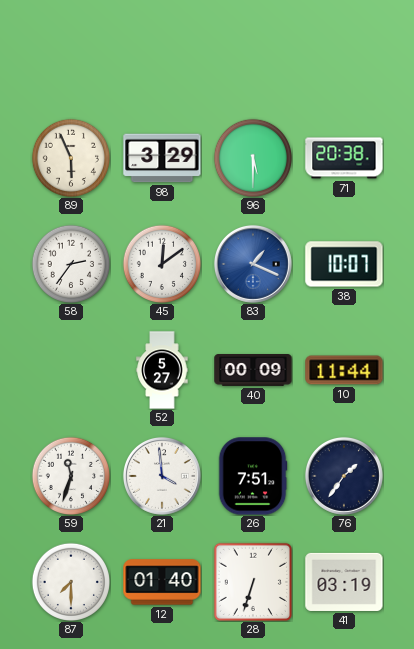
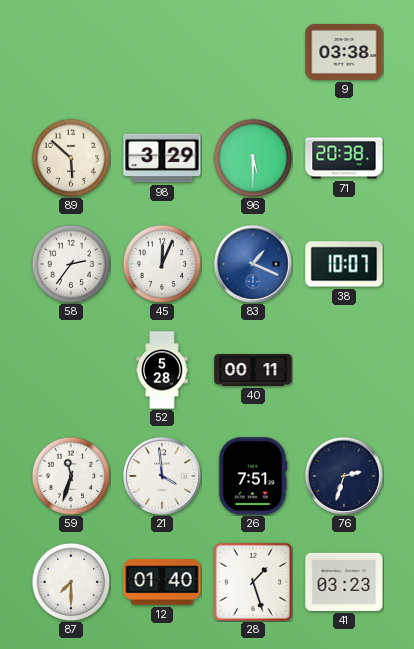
9: none -> 03:38 (344, 52)
89: 5:56 -> 5:52 (70, 157)
45: 12:09 -> 12:04 (161, 263)
52: 5:27 -> 5:28 (162, 370)
40: 00:09 -> 00:11 (253, 370)
10: 11:44 -> none (344, 370)
76: 1:36 -> 2:33 (344, 476)
28: 6:33 -> 1:27 (253, 582)
41: 03:19 -> 03:23 (344, 582)
